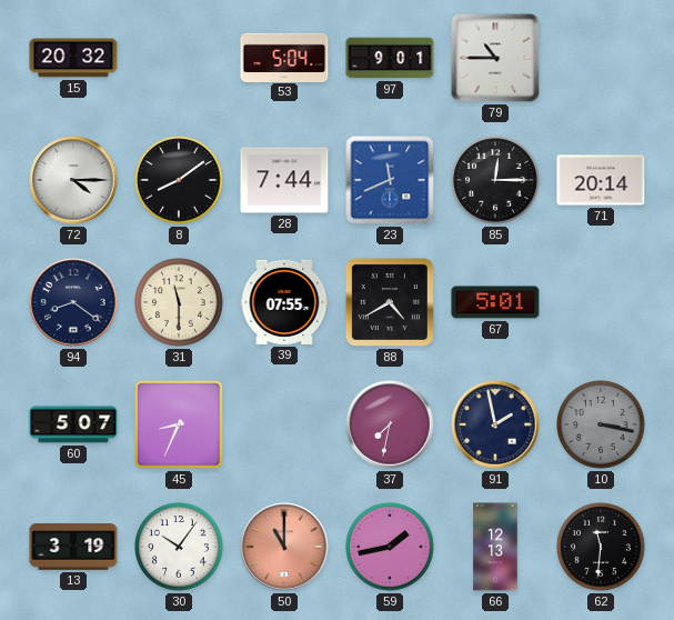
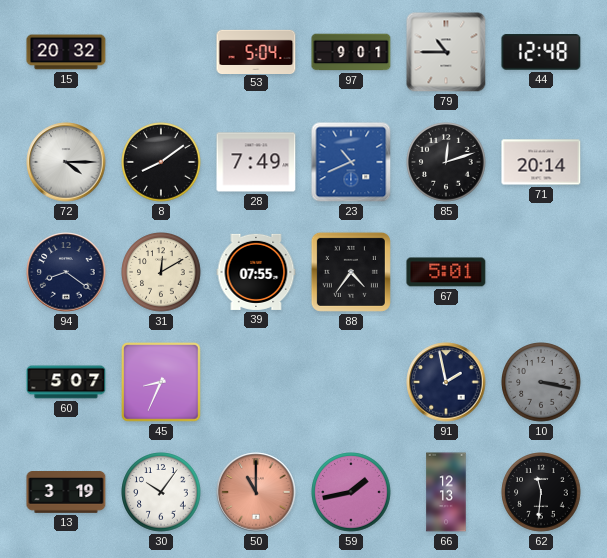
44: none -> 12:48 (541, 52)
28: 7:44 -> 7:49 (256, 162)
23: 11:41 -> 10:41 (351, 162)
85: 12:15 -> 12:12 (446, 162)
31: 11:30 -> 12:10 (161, 272)
88: 4:40 -> 4:36 (351, 272)
37: 7:32 -> none (390, 424)
